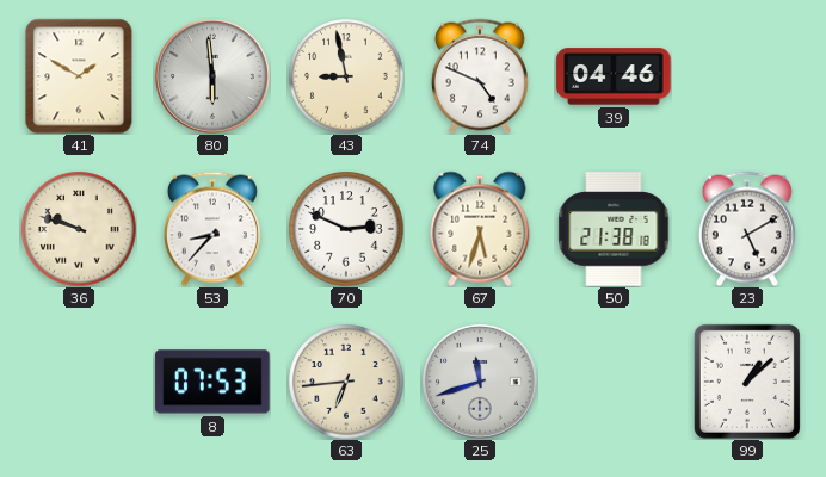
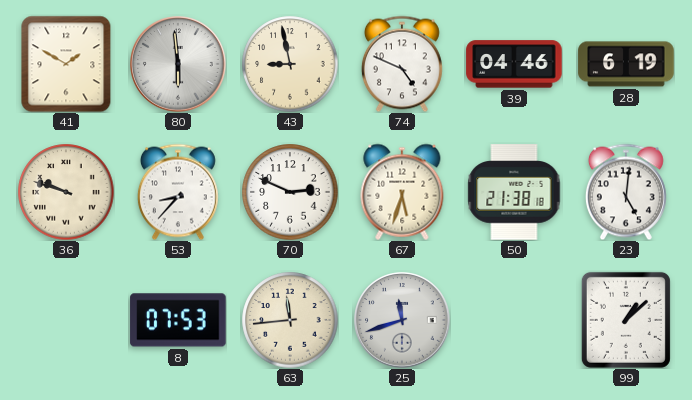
28: none -> 6:19 (626, 64)
23: 5:10 -> 5:01 (626, 192)
63: 6:44 -> 11:44 (290, 320)
